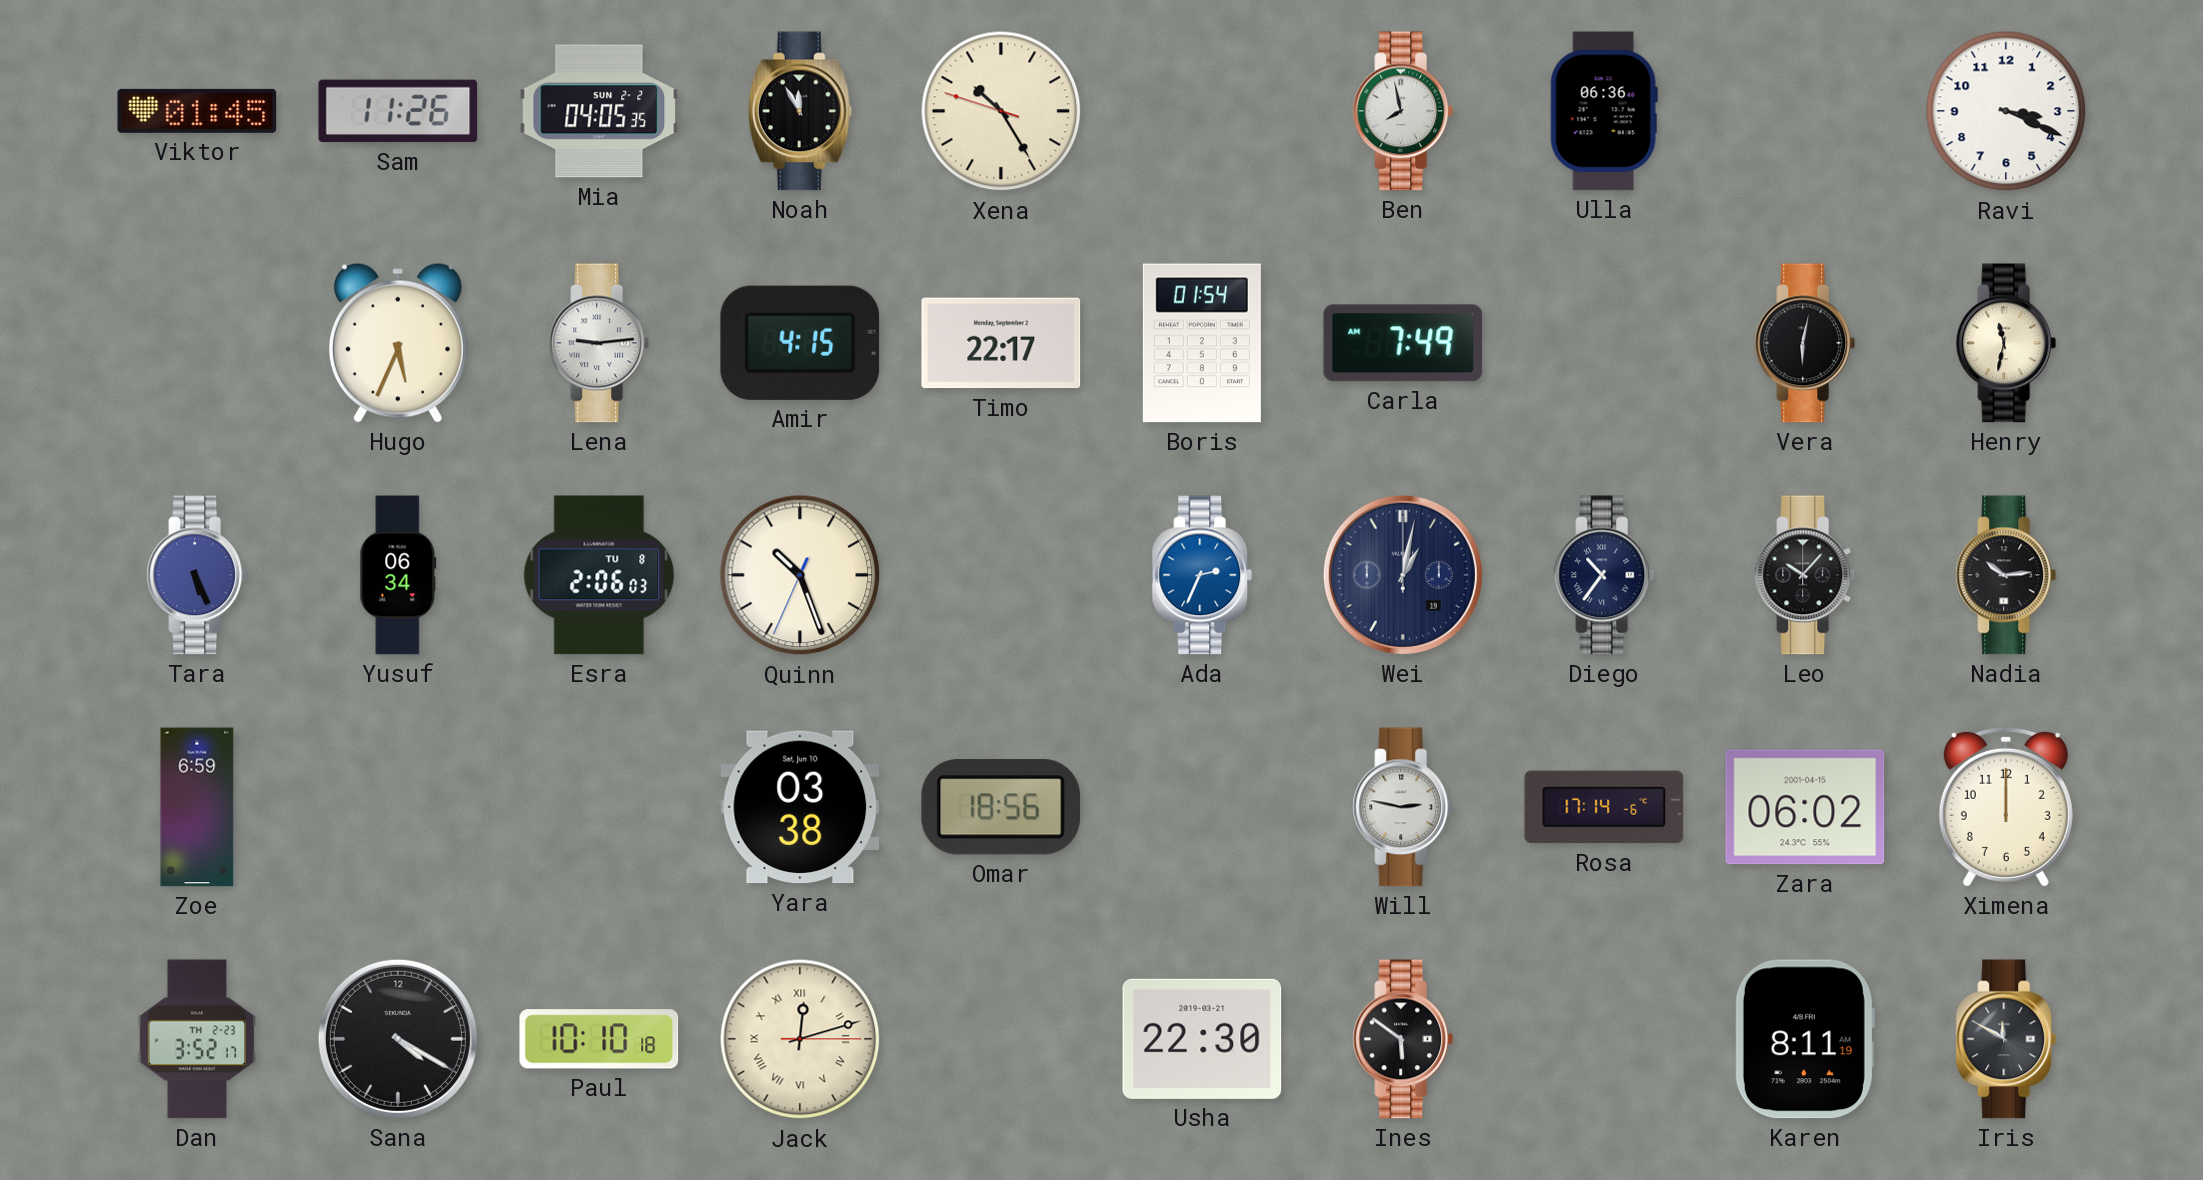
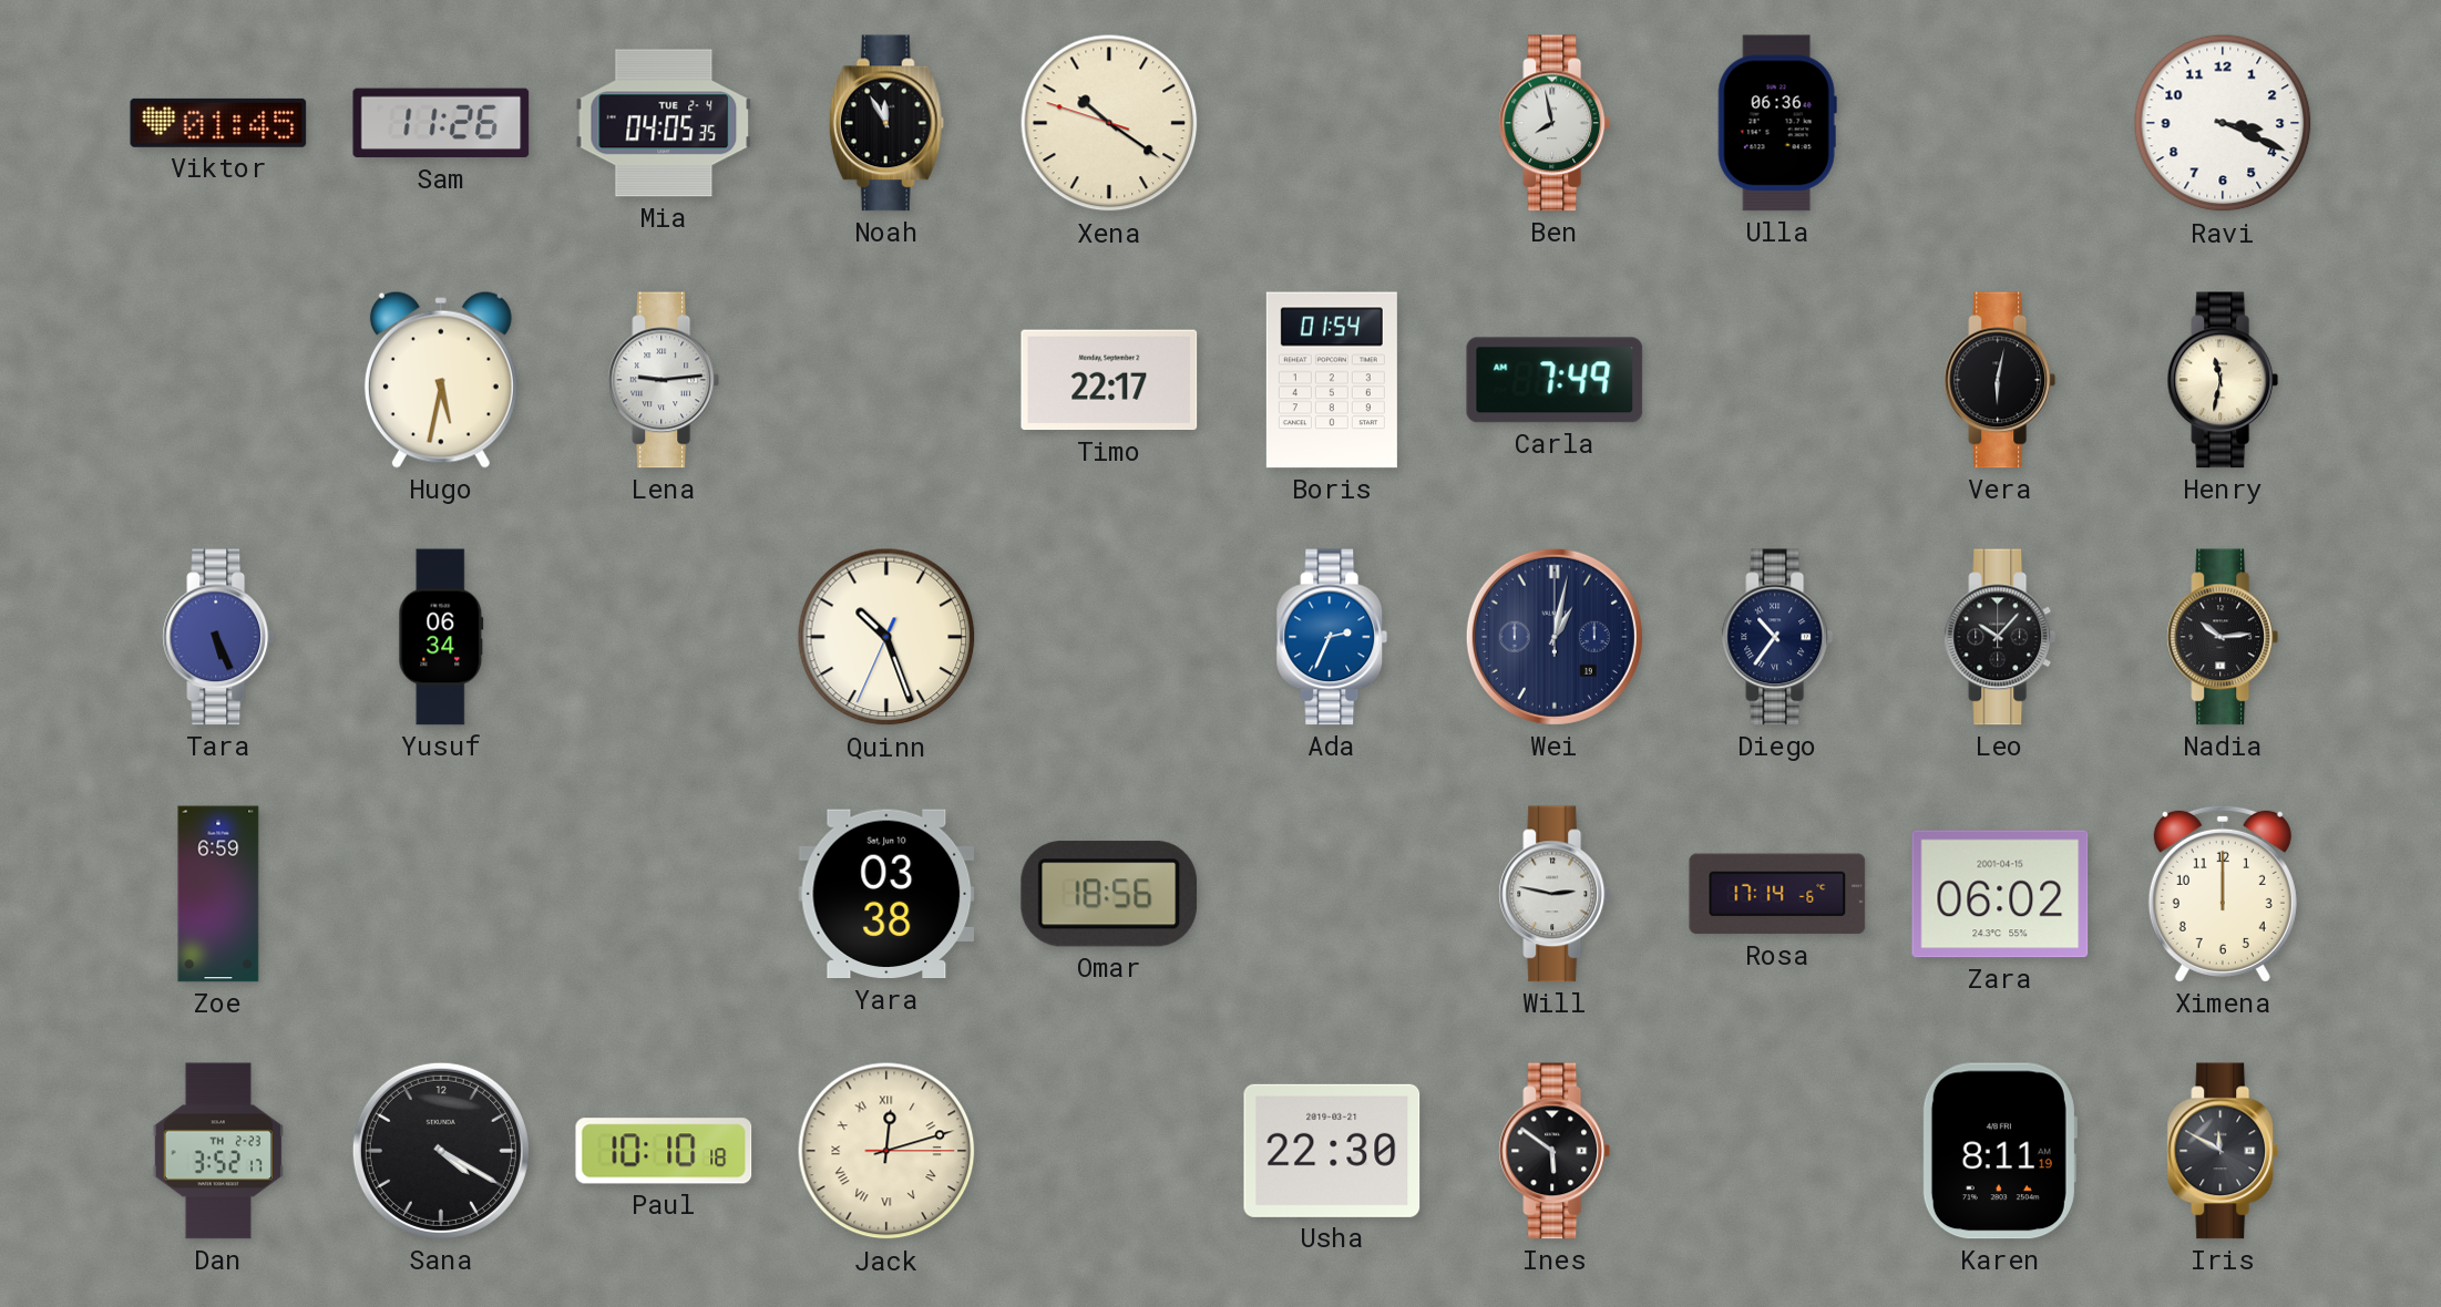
Mia date: SUN 2-2 -> TUE 2-4 (664, 123)
Xena: 10:24 -> 10:20 (1109, 123)
Hugo: 5:34 -> 5:32 (441, 380)
Amir: 4:15 -> none (800, 343)
Esra: 2:06 -> none (599, 575)
